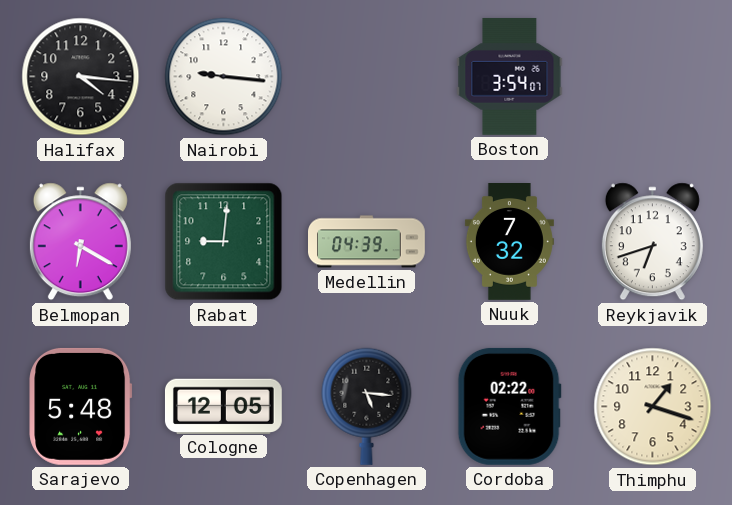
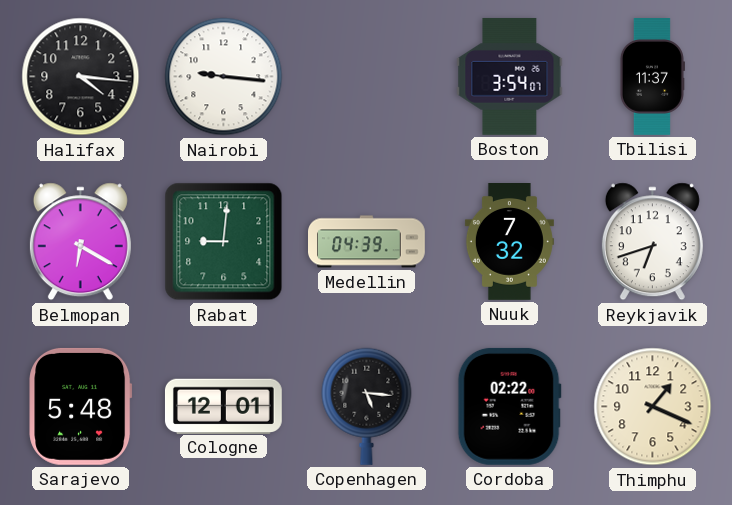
Tbilisi: none -> 11:37 (652, 77)
Cologne: 12:05 -> 12:01 (223, 406)
Thimphu: 1:18 -> 1:19 (653, 407)
